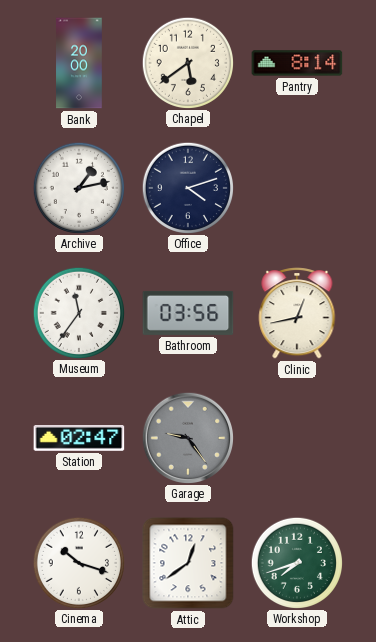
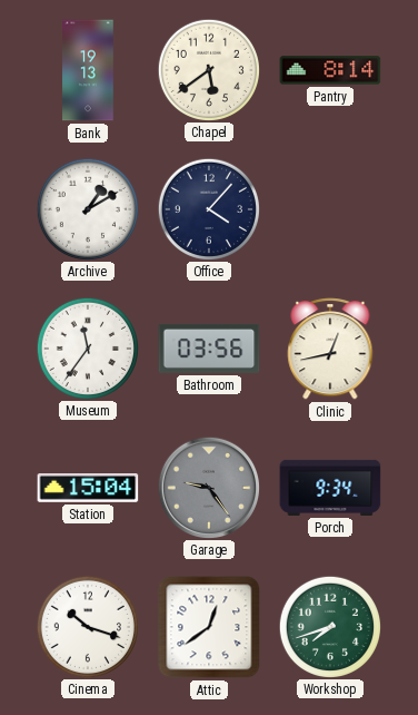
Bank: 20:00 -> 19:13 (88, 70)
Archive: 1:13 -> 1:10 (87, 208)
Office: 4:12 -> 4:07 (208, 208)
Station: 02:47 -> 15:04 (88, 489)
Porch: none -> 9:34 (330, 488)
